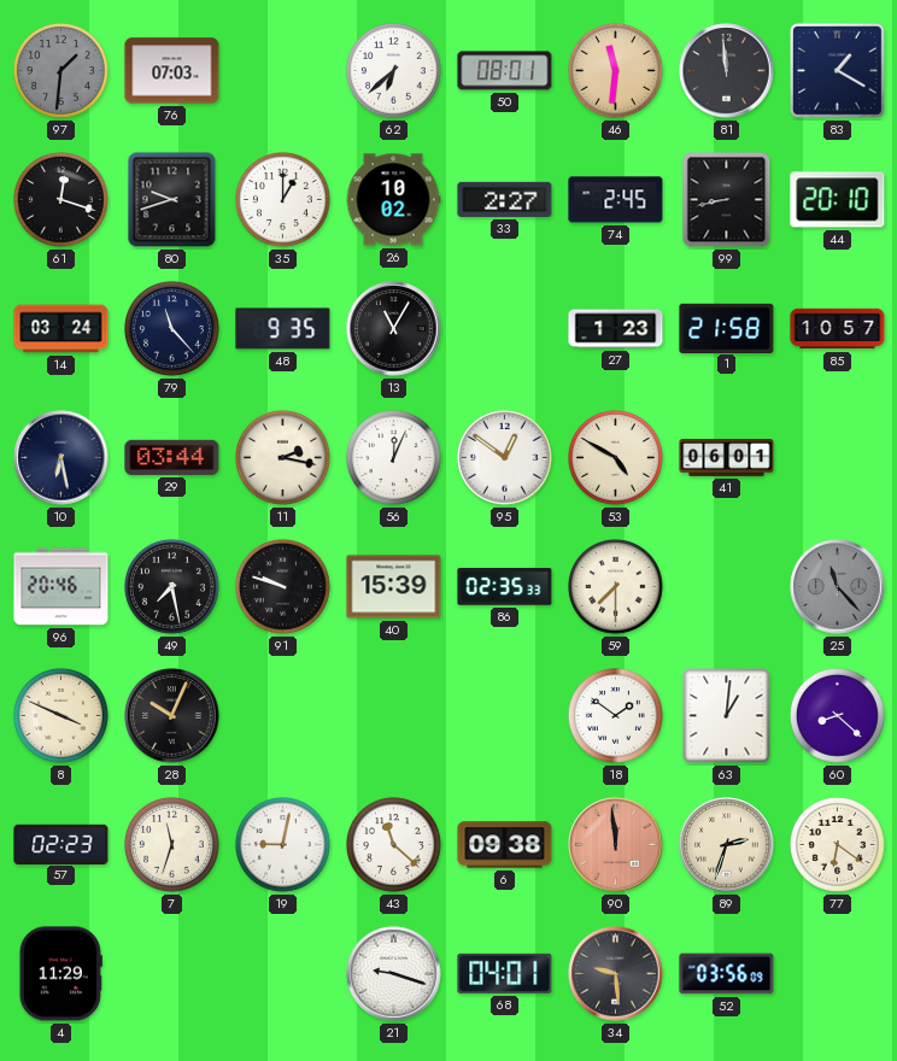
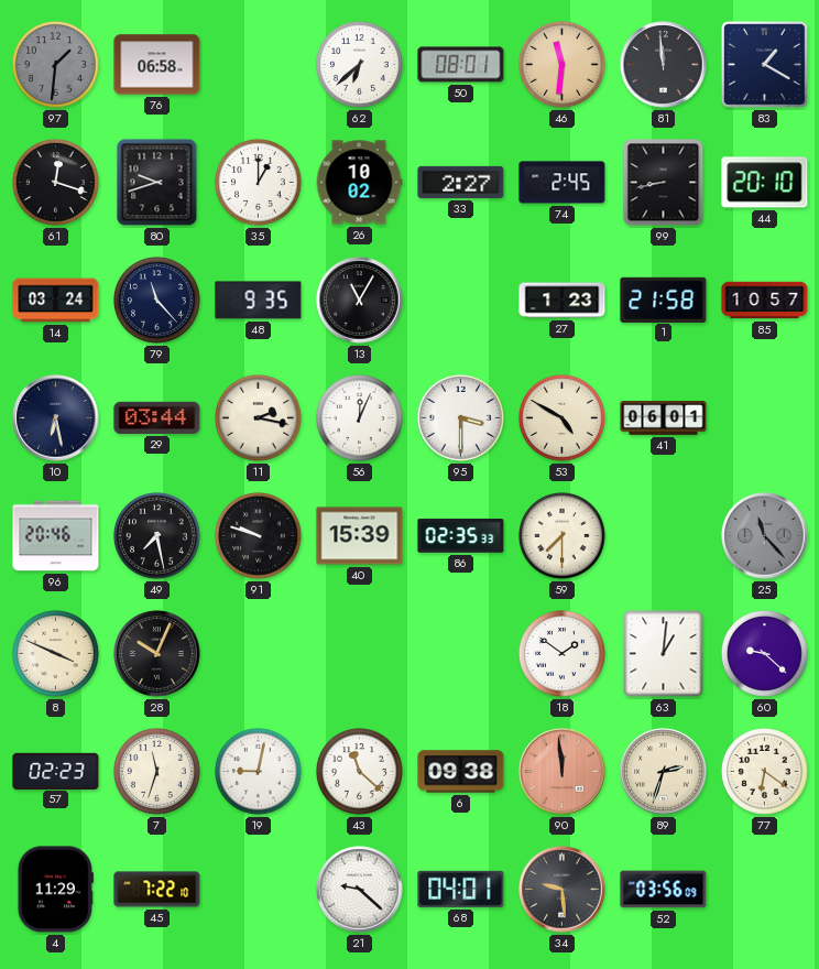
76: 07:03 -> 06:58 (157, 65)
95: 12:51 -> 3:30 (461, 418)
60: 8:22 -> 9:22 (765, 654)
45: none -> 7:22 (157, 890)
21: 9:18 -> 9:22 (360, 890)
